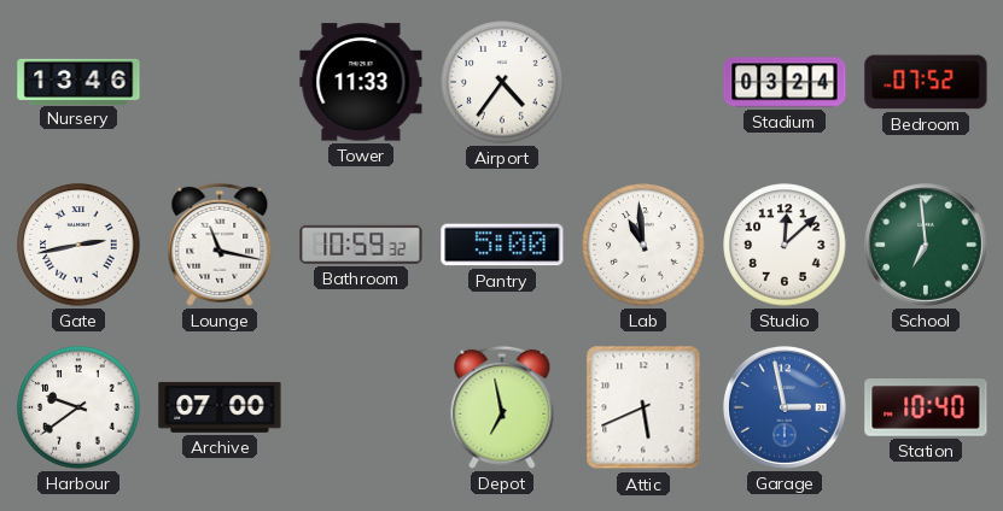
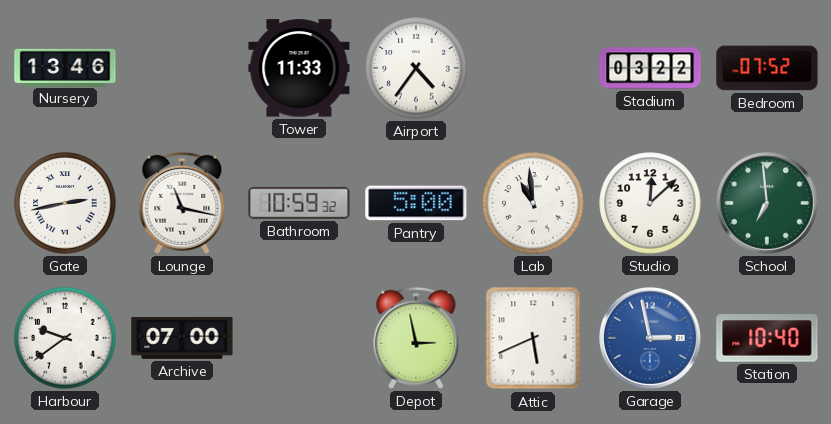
Stadium: 03:24 -> 03:22 (650, 68)
Depot: 6:58 -> 2:58 (416, 338)
